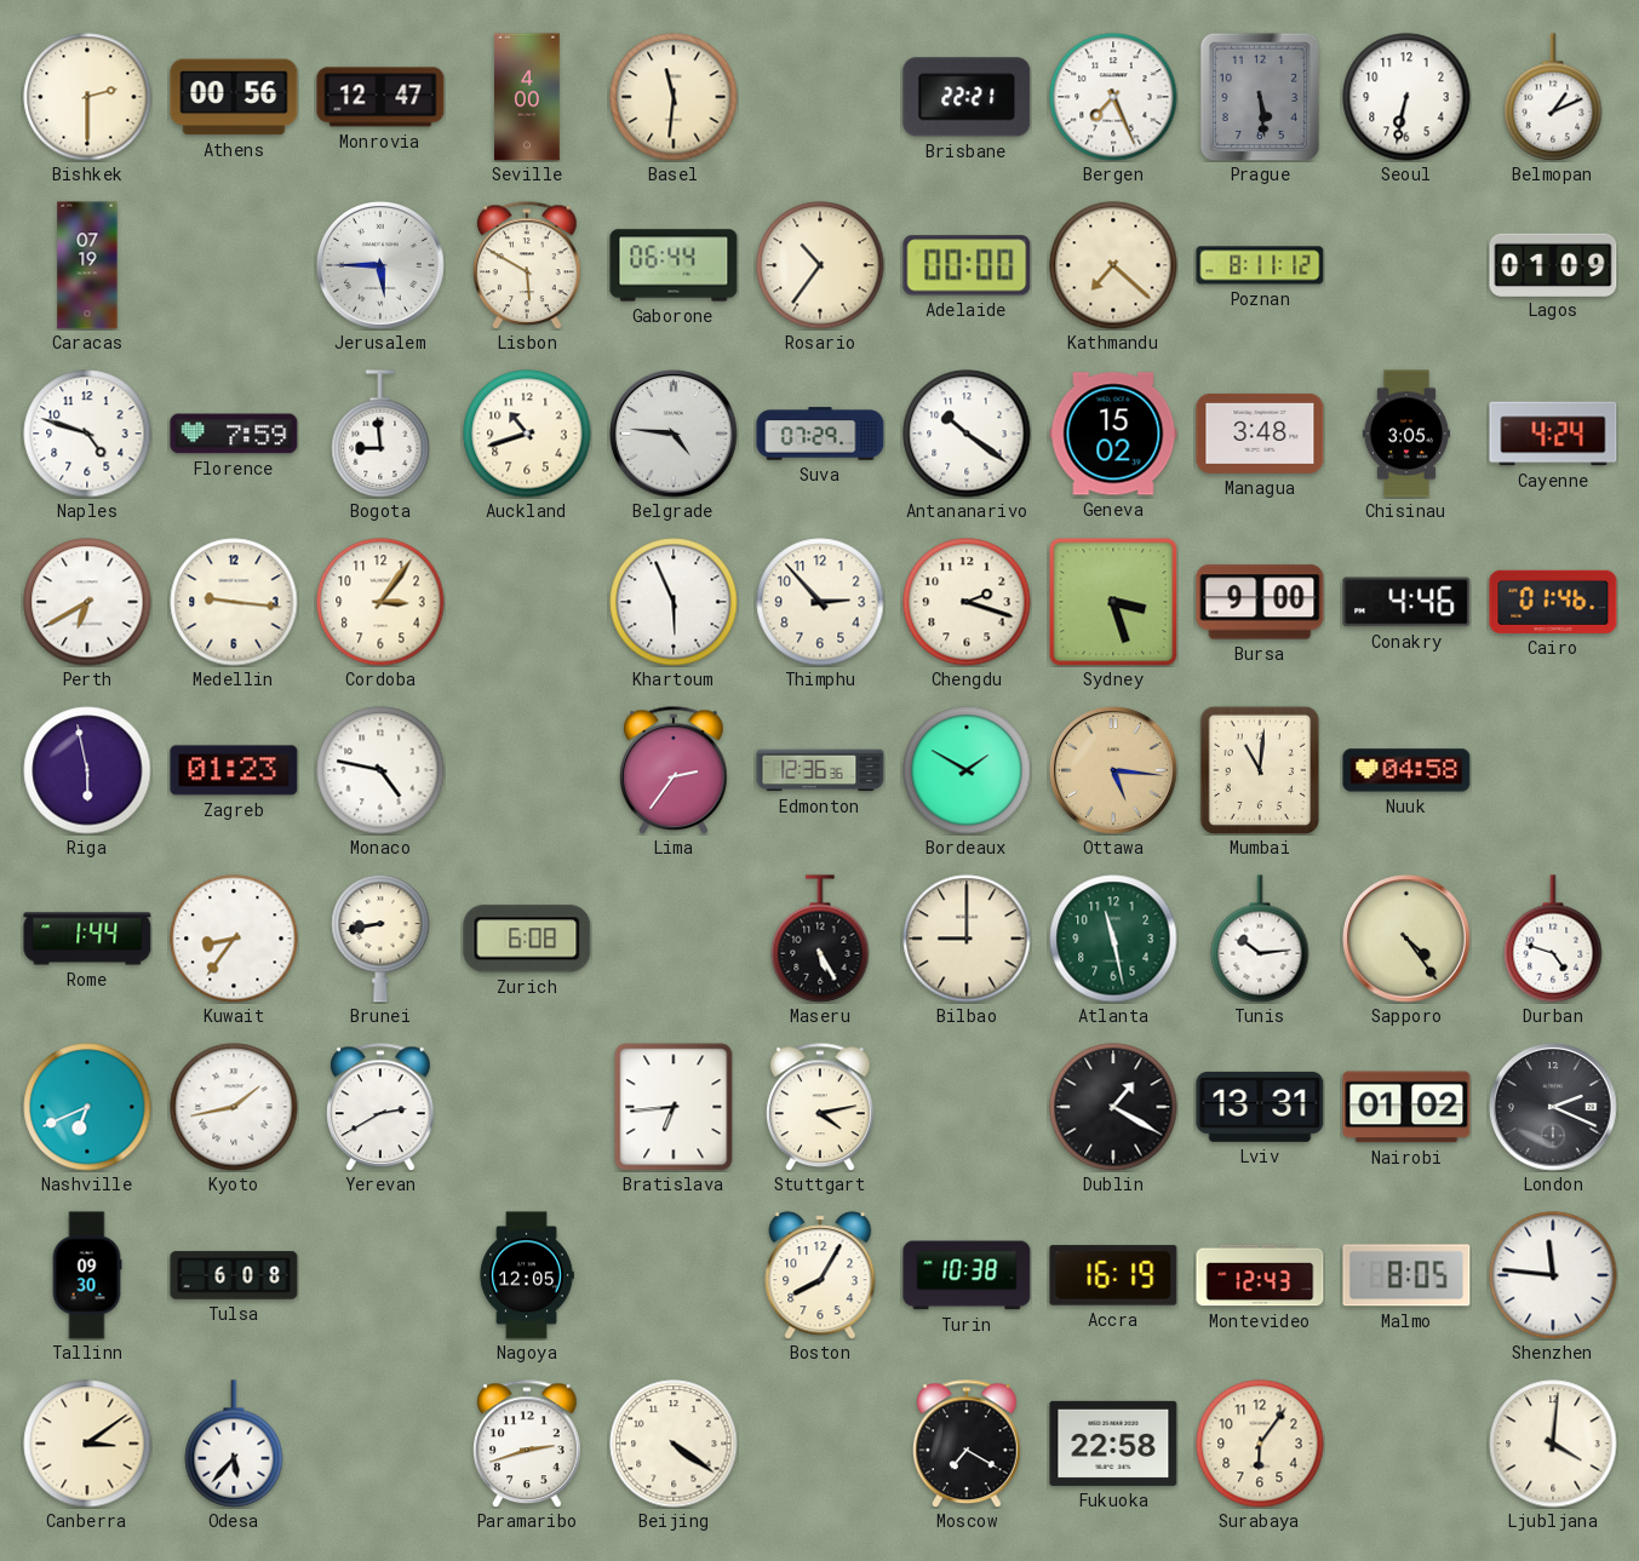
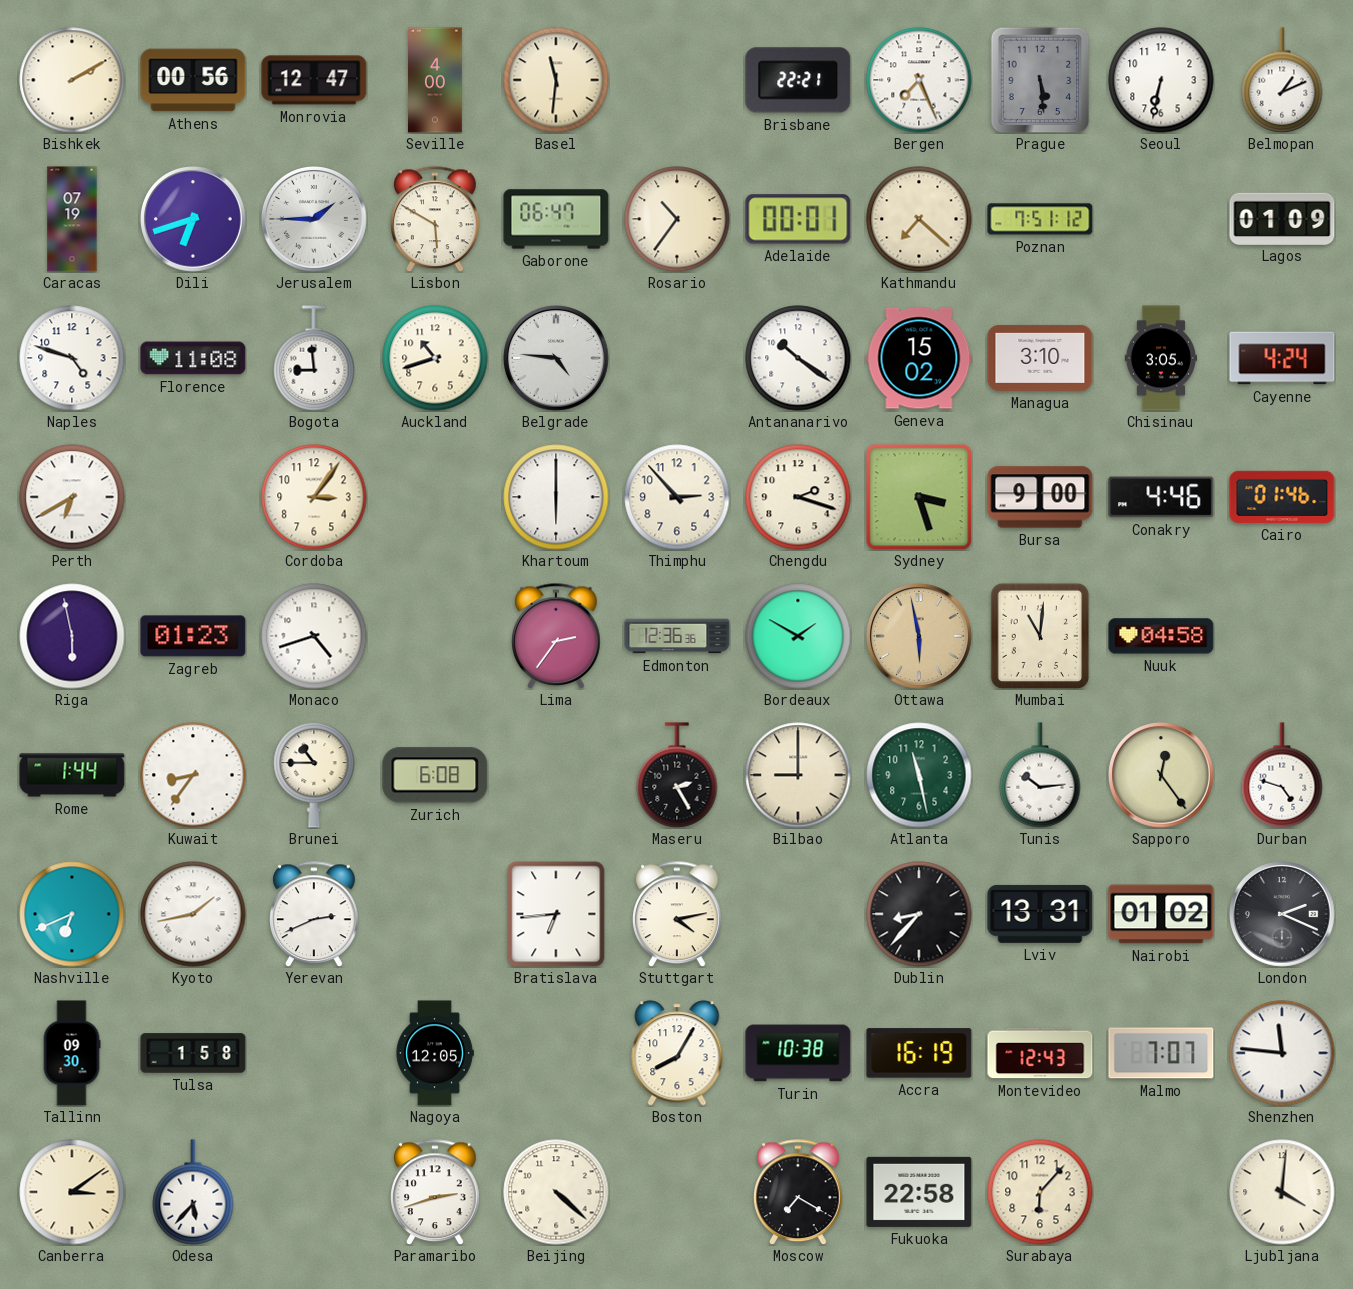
Bishkek: 2:30 -> 2:10 (72, 80)
Dili: none -> 6:42 (194, 220)
Jerusalem: 5:45 -> 1:45 (315, 220)
Gaborone: 06:44 -> 06:47 (556, 219)
Adelaide: 00:00 -> 00:01 (798, 219)
Poznan: 8:11 -> 7:51 (1040, 219)
Florence: 7:59 -> 11:08 (193, 358)
Suva: 07:29 -> none (820, 434)
Managua: 3:48 -> 3:10 (1040, 358)
Medellin: 9:16 -> none (234, 602)
Khartoum: 5:56 -> 6:00 (556, 497)
Monaco: 4:47 -> 4:42 (314, 636)
Ottawa: 5:16 -> 5:58 (920, 637)
Brunei: 8:43 -> 10:45 (314, 775)
Maseru: 5:25 -> 2:25 (677, 775)
Sapporo: 4:24 -> 12:24 (1162, 776)
Yerevan: 2:40 -> 2:41 (315, 914)
Dublin: 1:20 -> 8:37 (919, 914)
Tulsa: 6:08 -> 1:58 (193, 1053)
Malmo: 8:05 -> 7:07 (1161, 1053)
Beijing: 4:21 -> 4:22 (556, 1192)
Surabaya: 6:06 -> 6:07 (1040, 1192)
